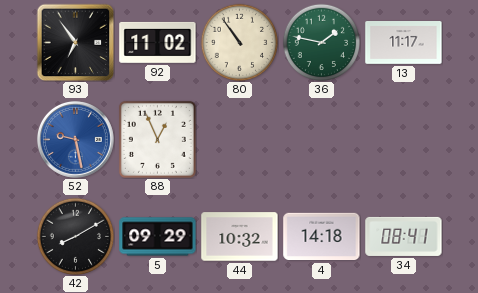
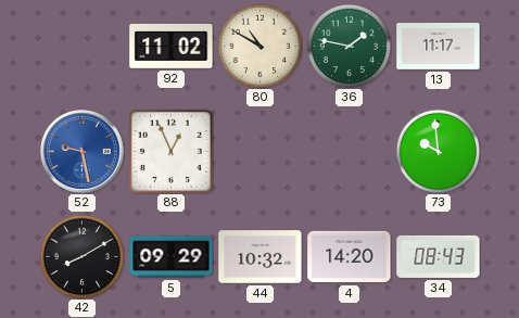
93: 6:54 -> none (75, 42)
80: 10:54 -> 10:50 (259, 46)
73: none -> 9:59 (438, 151)
4: 14:18 -> 14:20 (350, 257)
34: 08:41 -> 08:43 (439, 256)
